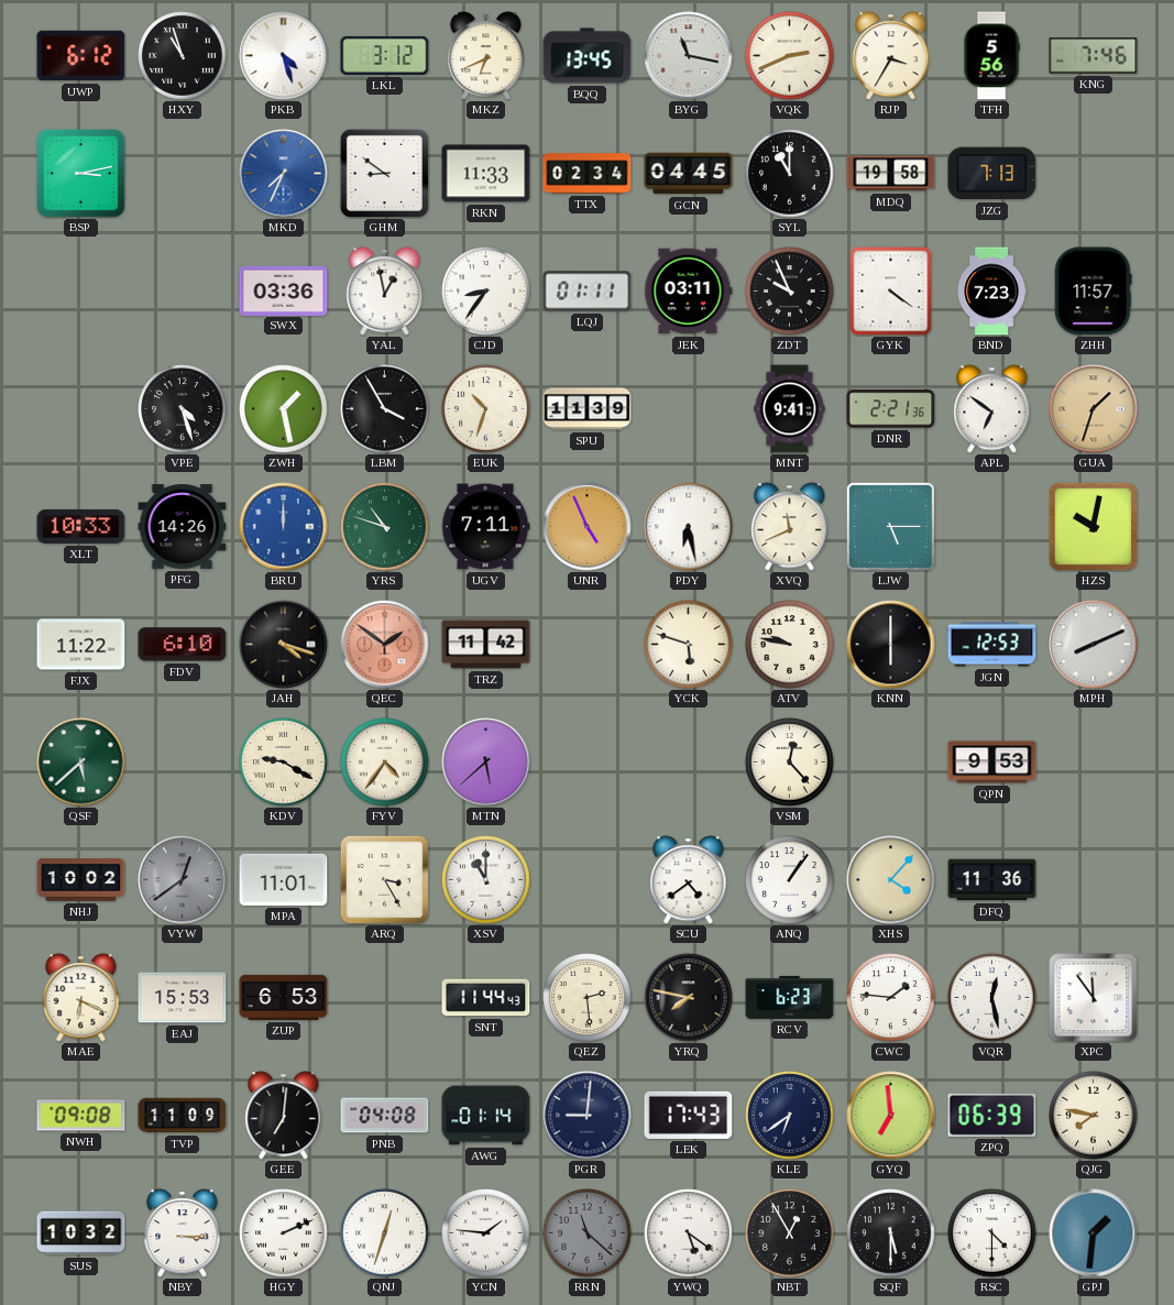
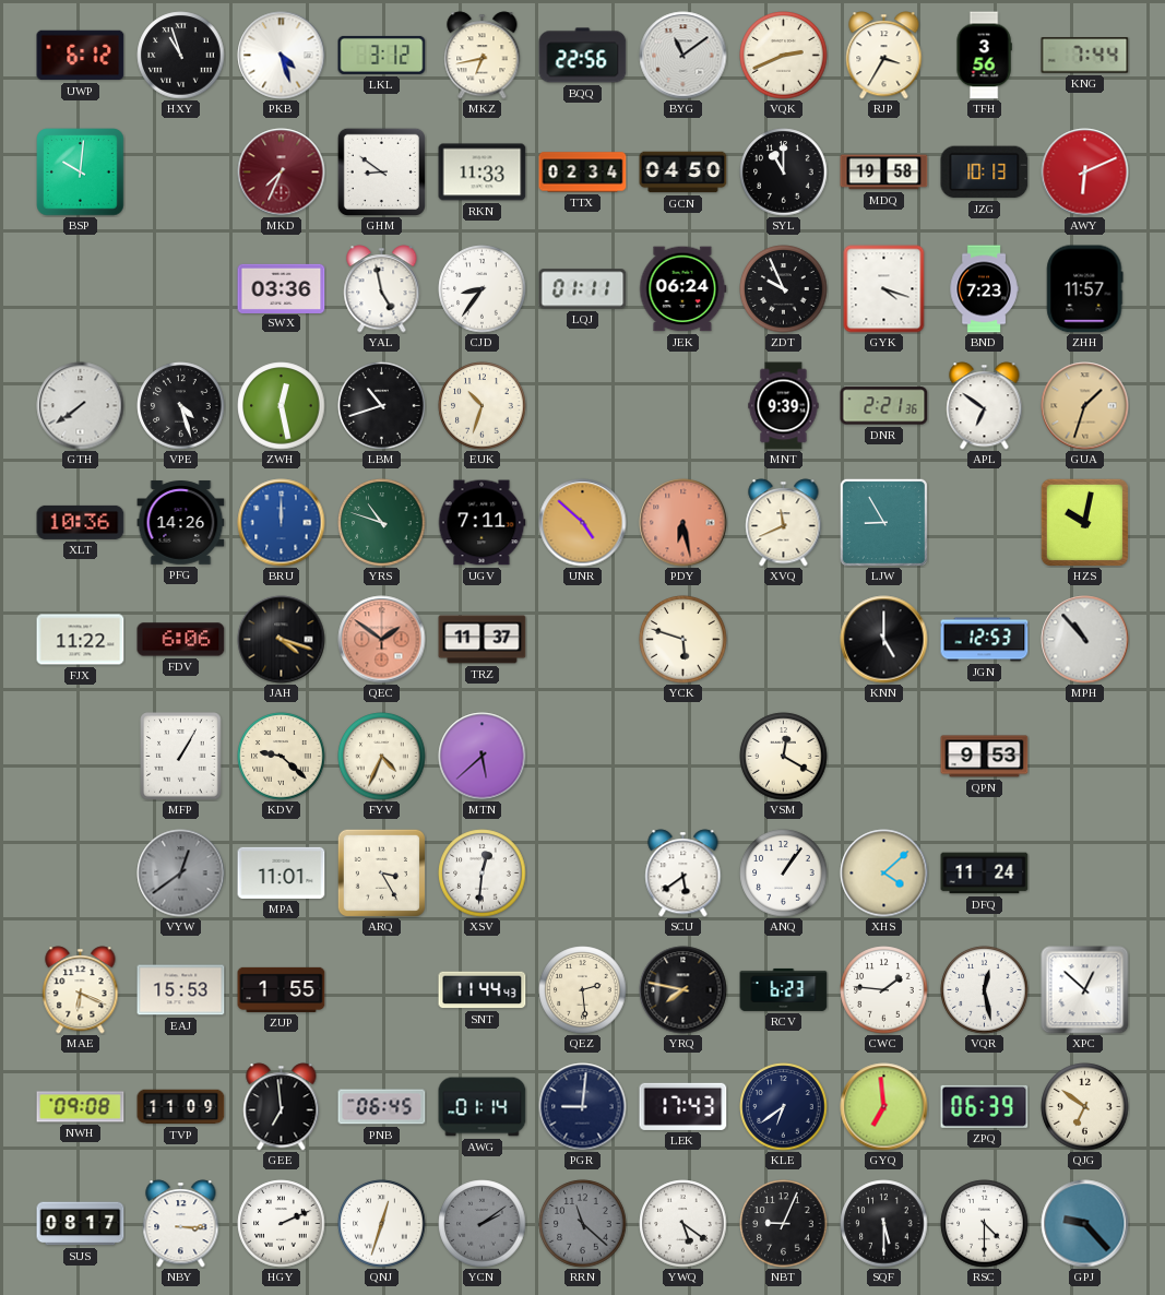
MKZ: 6:41 -> 6:43 (483, 56)
BQQ: 13:45 -> 22:56 (583, 56)
BYG: 11:17 -> 11:09 (683, 56)
TFH: 5:56 -> 3:56 (984, 56)
KNG: 7:46 -> 7:44 (1085, 56)
BSP: 3:13 -> 10:01 (81, 173)
MKD dial: blue -> burgundy (282, 173)
GCN: 04:45 -> 04:50 (683, 173)
JZG: 7:13 -> 10:13 (985, 173)
AWY: none -> 6:11 (1085, 173)
YAL: 12:58 -> 4:58 (382, 289)
JEK: 03:11 -> 06:24 (683, 289)
GYK: 4:21 -> 4:18 (884, 289)
GTH: none -> 7:39 (81, 406)
ZWH: 1:28 -> 12:28 (282, 406)
LBM: 3:55 -> 10:42 (382, 406)
SPU: 11:39 -> none (588, 409)
MNT: 9:41 -> 9:39 (784, 406)
XLT: 10:33 -> 10:36 (81, 522)
UNR: 4:56 -> 4:52 (583, 523)
PDY dial: white -> salmon (683, 523)
LJW: 5:15 -> 8:55 (883, 522)
FDV: 6:10 -> 6:06 (181, 640)
TRZ: 11:42 -> 11:37 (483, 640)
ATV: 9:47 -> none (790, 645)
KNN: 6:00 -> 5:00 (884, 640)
MPH: 8:11 -> 10:53 (1085, 640)
QSF: 5:38 -> none (81, 763)
MFP: none -> 1:05 (181, 757)
KDV: 9:20 -> 9:22 (282, 757)
FYV: 4:36 -> 4:34 (382, 757)
VSM: 12:23 -> 12:20 (784, 757)
NHJ: 10:02 -> none (81, 880)
XSV: 11:00 -> 12:31 (483, 874)
SCU: 4:39 -> 5:39 (683, 874)
XHS: 4:07 -> 4:08 (884, 874)
DFQ: 11:36 -> 11:24 (985, 874)
ZUP: 6:53 -> 1:55 (282, 989)
XPC: 11:54 -> 12:52 (1085, 990)
GEE: 7:01 -> 6:59 (282, 1107)
PNB: 04:08 -> 06:45 (382, 1107)
QJG: 7:47 -> 6:51 (1085, 1107)
SUS: 10:32 -> 08:17 (81, 1224)
YCN: 1:46 -> 2:09 (483, 1224)
YCN dial: white -> grey (483, 1224)
NBT: 12:55 -> 9:04 (784, 1224)
GPJ: 1:31 -> 9:23 (1085, 1224)
